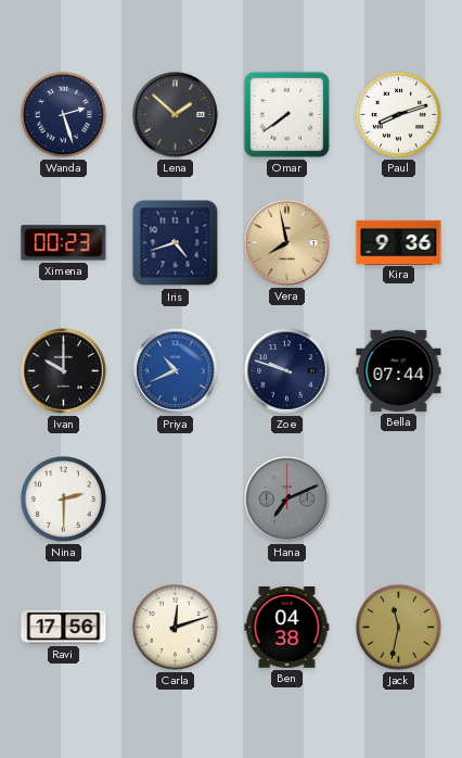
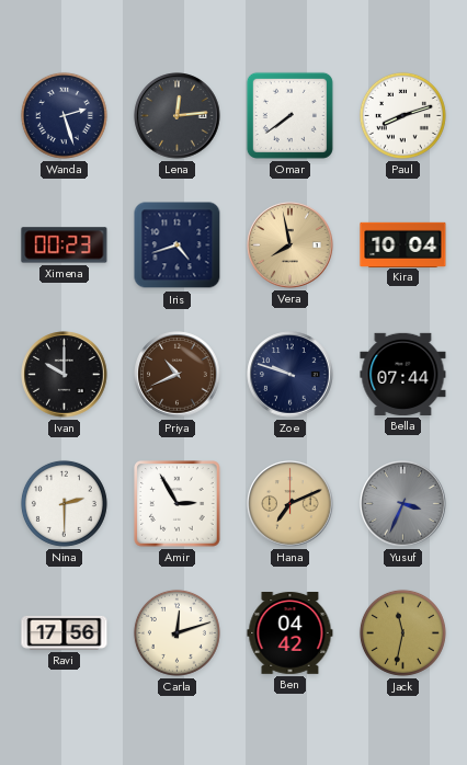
Lena: 1:52 -> 12:14 (178, 116)
Kira: 9:36 -> 10:04 (403, 244)
Priya dial: blue -> brown (178, 375)
Amir: none -> 2:55 (178, 504)
Hana dial: grey -> champagne (291, 504)
Yusuf: none -> 3:34 (403, 504)
Ben: 04:38 -> 04:42 (291, 633)
